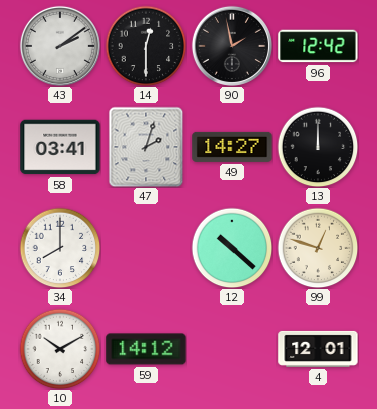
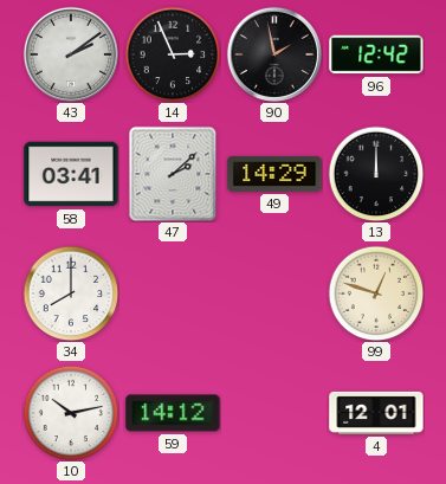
14: 12:30 -> 2:56 (173, 54)
47: 2:03 -> 2:08 (173, 174)
49: 14:27 -> 14:29 (274, 174)
12: 10:22 -> none (232, 248)
10: 10:10 -> 10:13 (71, 413)
